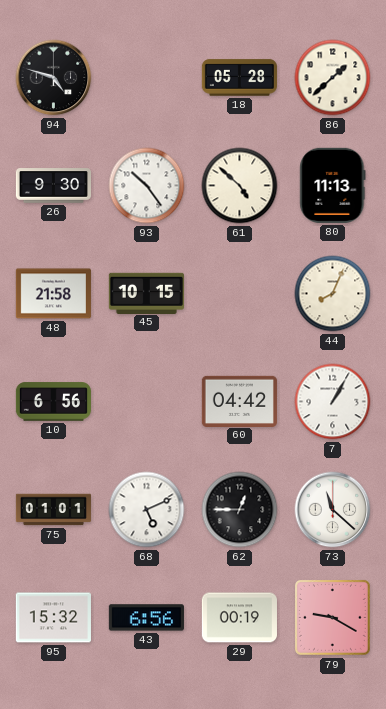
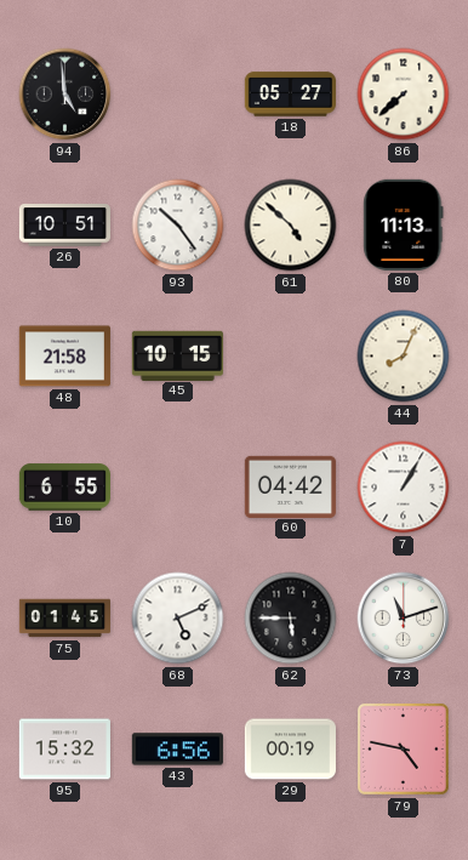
94: 4:48 -> 4:59 (65, 95)
18: 05:28 -> 05:27 (290, 95)
86: 1:38 -> 7:38 (404, 95)
26: 9:30 -> 10:51 (64, 226)
10: 6:56 -> 6:55 (64, 488)
75: 01:01 -> 01:45 (64, 619)
62: 12:45 -> 5:45 (291, 619)
73: 11:22 -> 11:12 (404, 619)
79: 9:20 -> 4:47 (403, 748)
